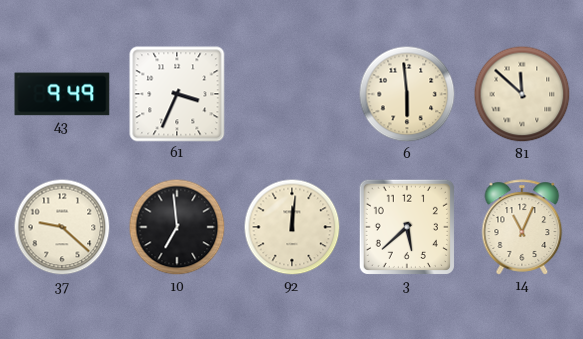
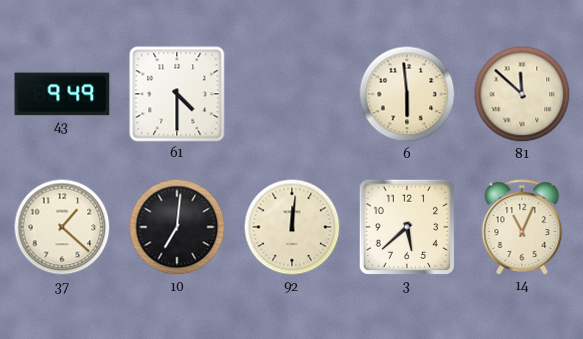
61: 3:34 -> 4:30 (177, 94)
37: 9:22 -> 1:22 (62, 227)
10: 6:59 -> 7:01 (177, 227)
